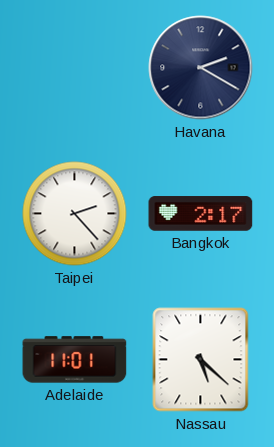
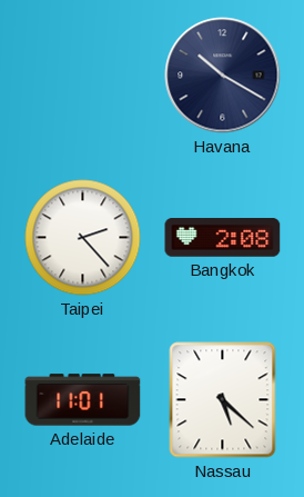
Havana: 2:20 -> 10:20 (223, 76)
Bangkok: 2:17 -> 2:08 (223, 238)
